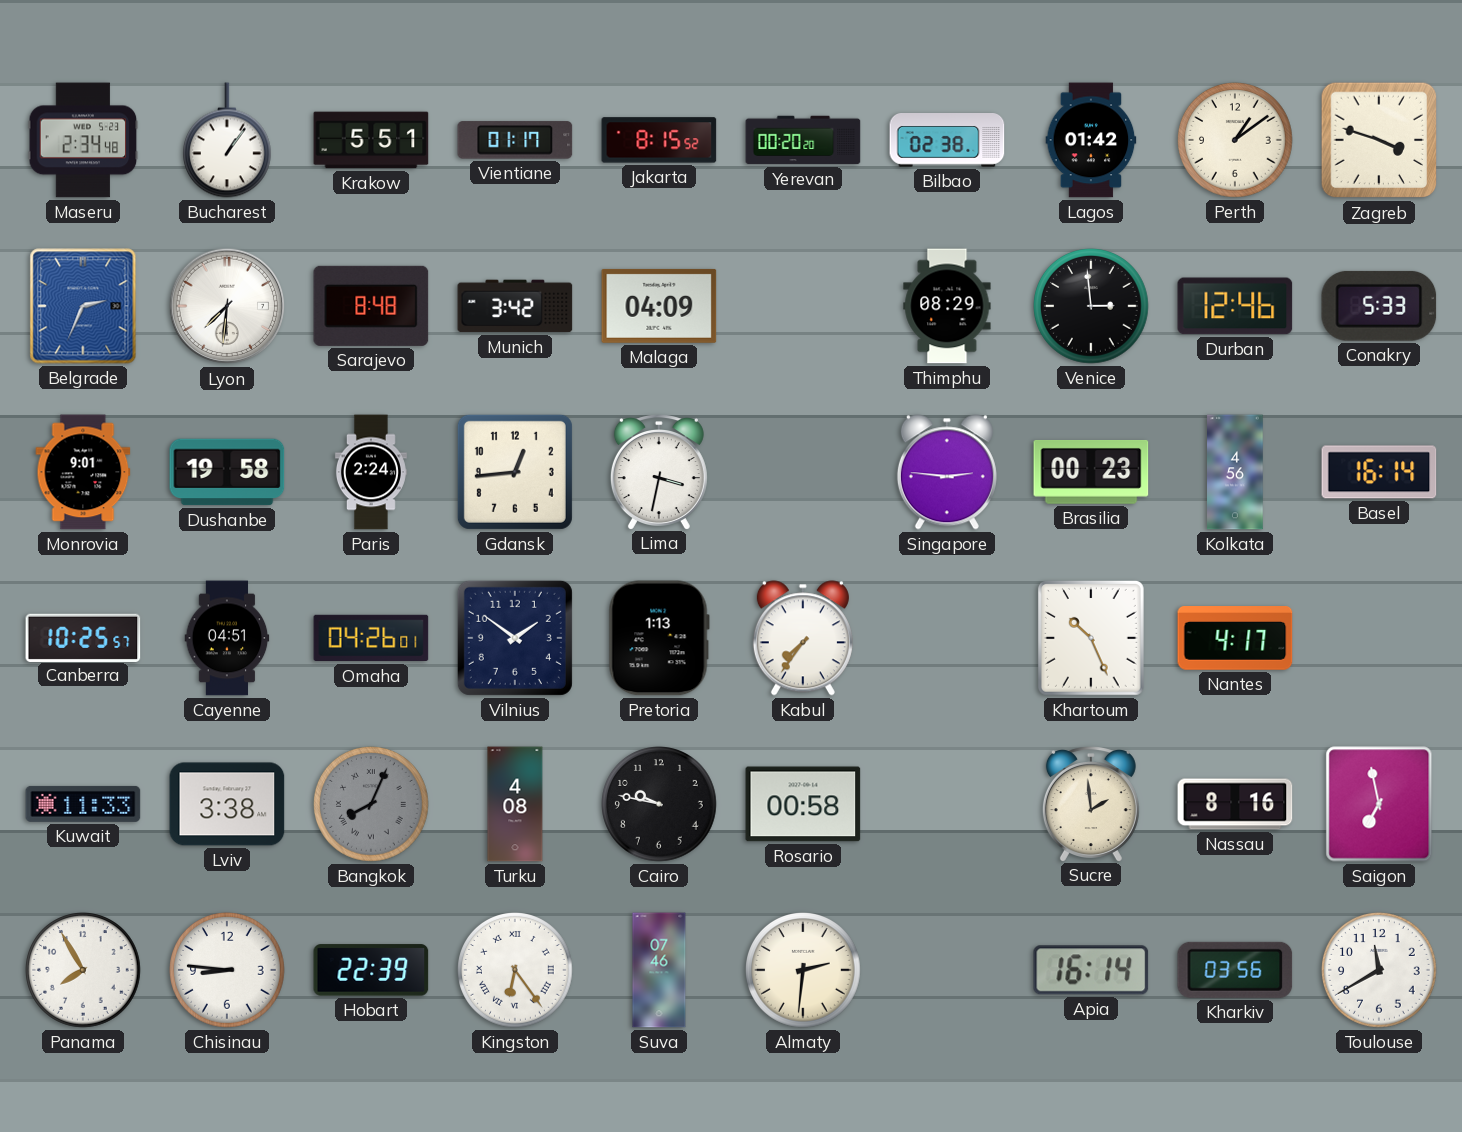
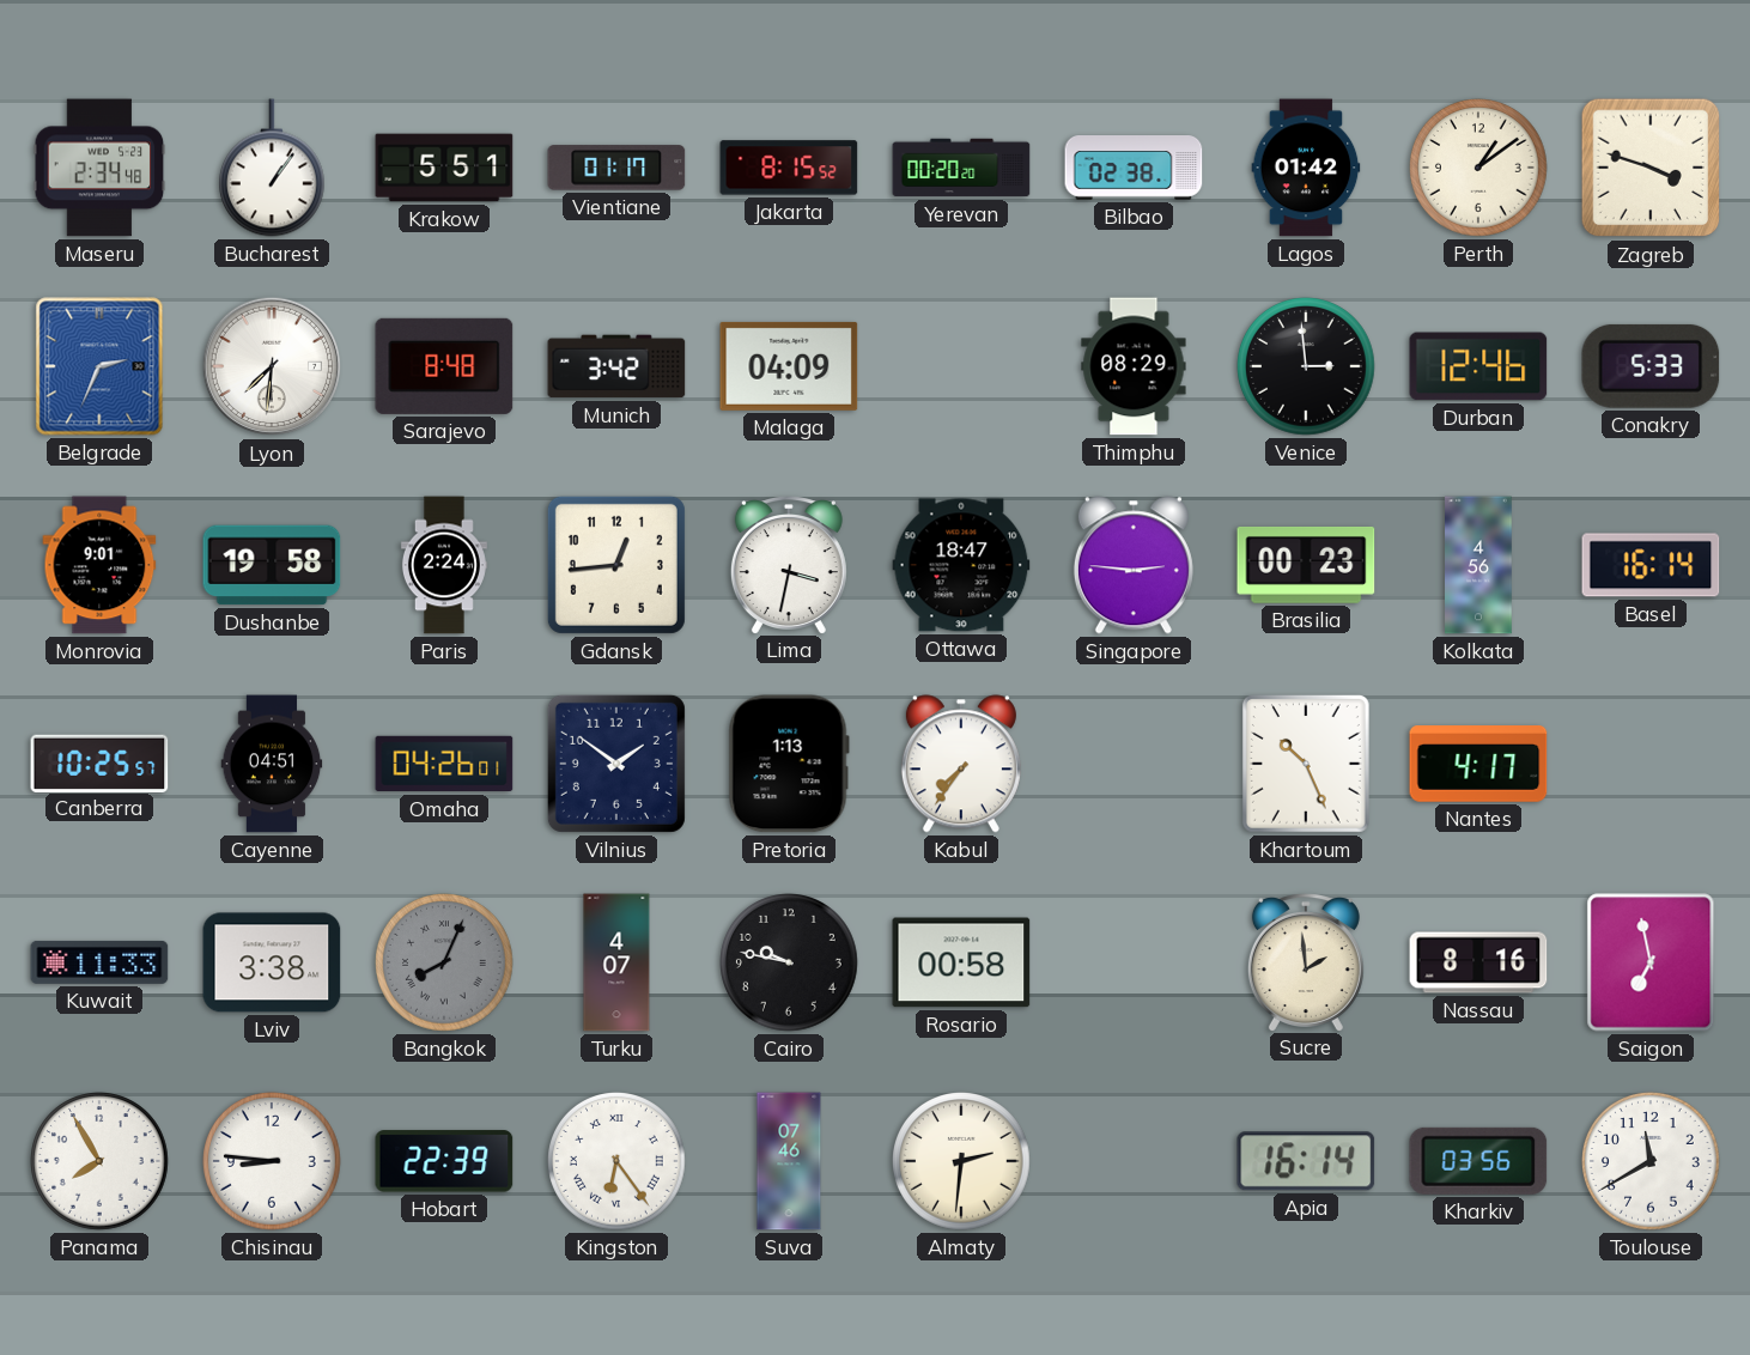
Ottawa: none -> 18:47 (961, 565)
Turku: 4:08 -> 4:07 (616, 962)
